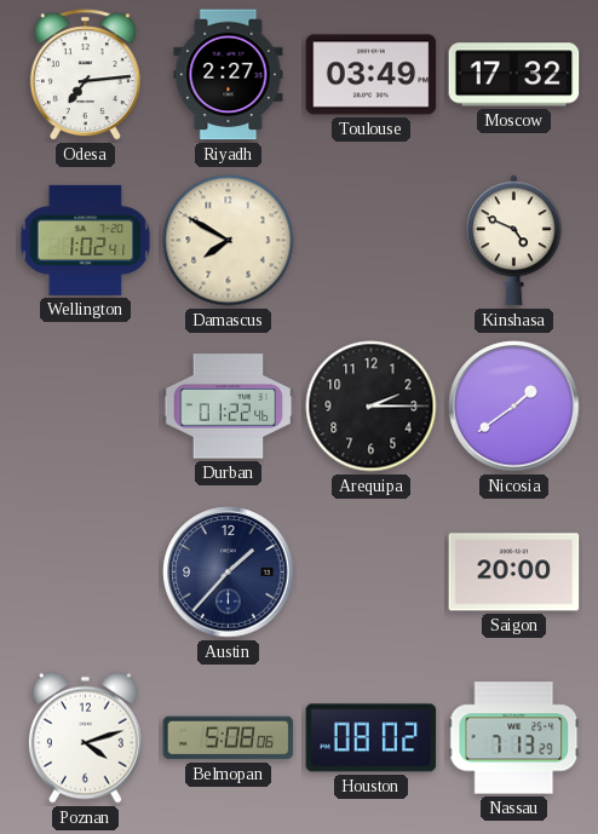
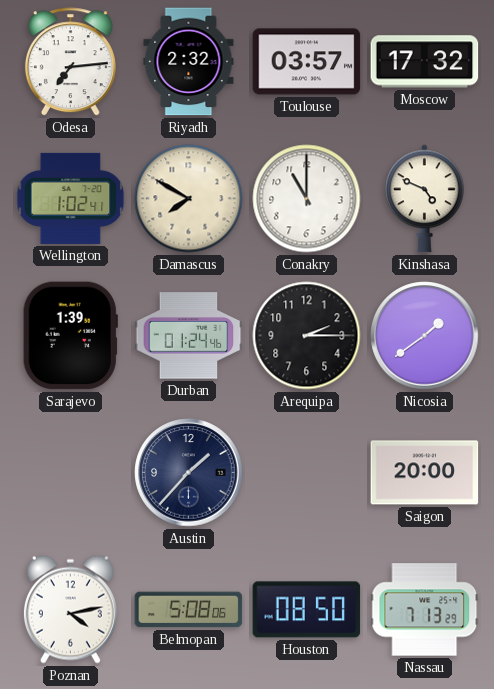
Riyadh: 2:27 -> 2:32 (189, 62)
Toulouse: 03:49 -> 03:57 (307, 62)
Conakry: none -> 11:00 (307, 199)
Sarajevo: none -> 1:39 (70, 336)
Durban: 01:22 -> 01:24 (189, 336)
Poznan: 4:12 -> 4:13 (70, 609)
Houston: 08:02 -> 08:50 (307, 610)
